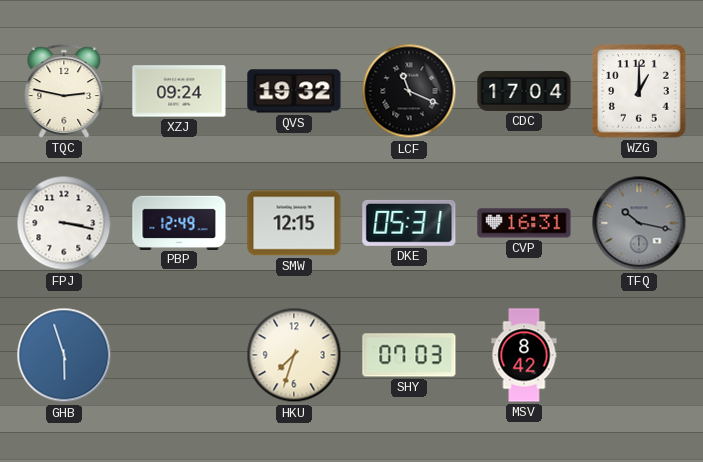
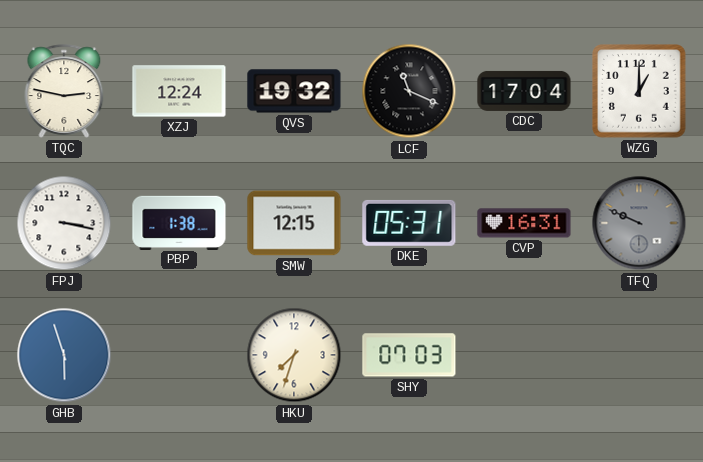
XZJ: 09:24 -> 12:24 (179, 91)
PBP: 12:49 -> 1:38 (179, 222)
TFQ: 10:17 -> 9:49 (639, 223)
MSV: 8:42 -> none (524, 355)
